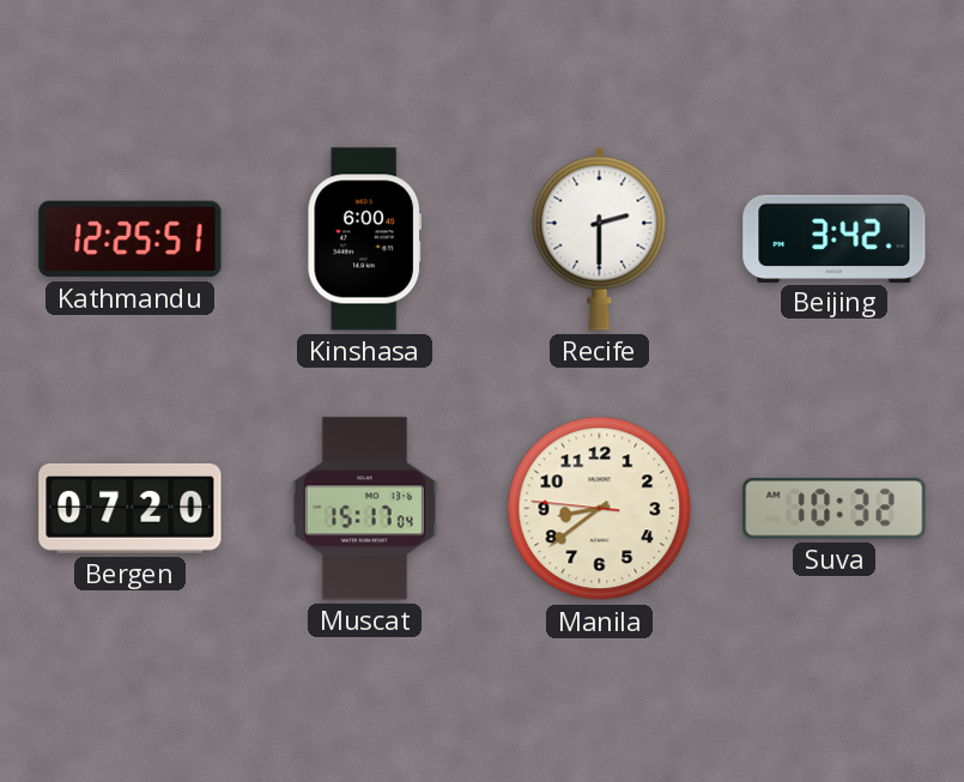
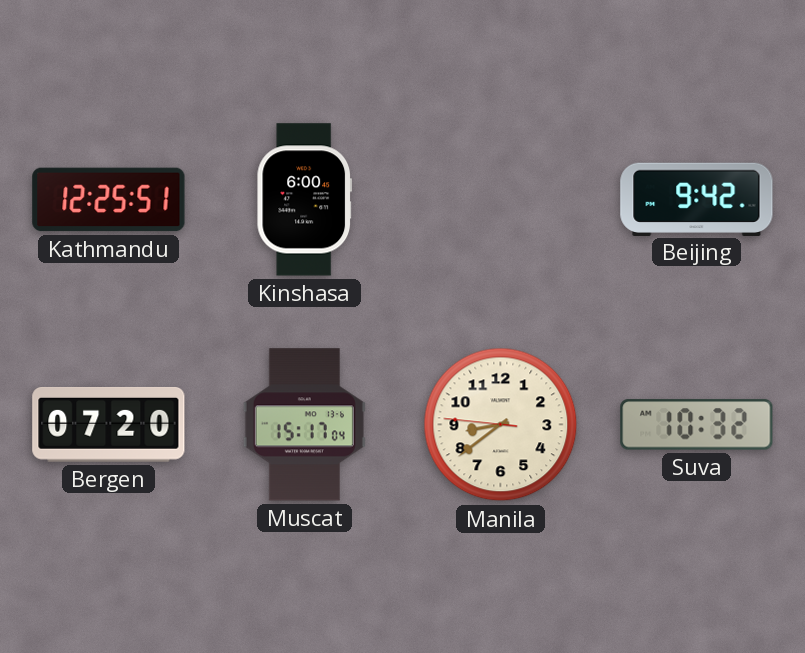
Recife: 2:30 -> none (600, 238)
Beijing: 3:42 -> 9:42 (697, 199)
